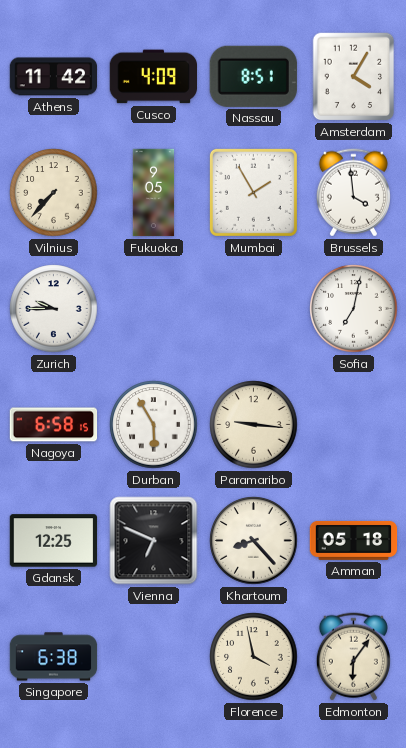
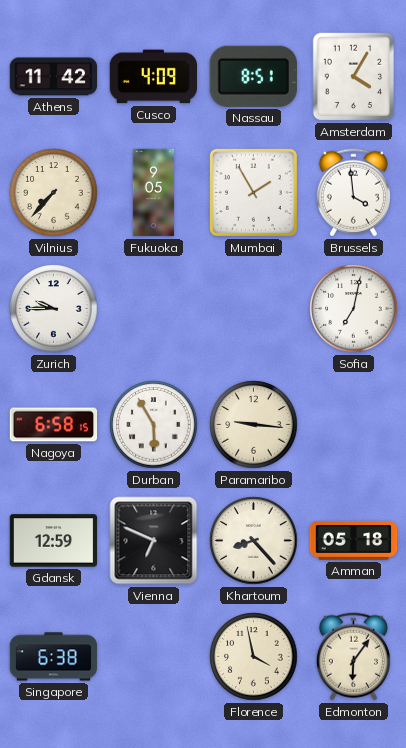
Gdansk: 12:25 -> 12:59 (54, 541)
